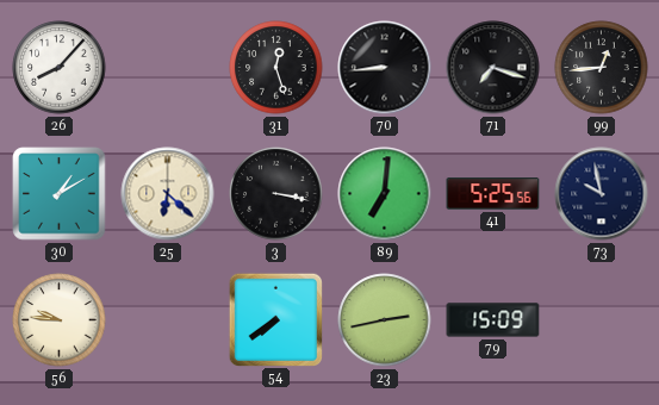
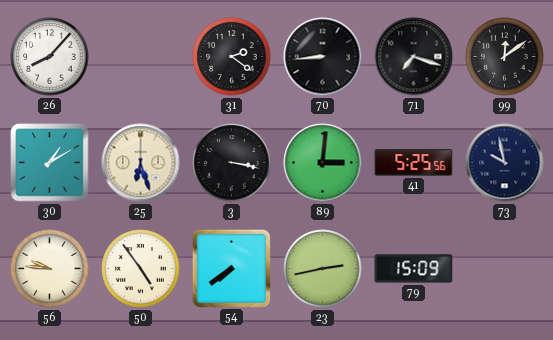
31: 12:27 -> 2:21 (232, 57)
99: 12:44 -> 12:09 (505, 57)
25: 6:22 -> 6:27 (141, 163)
89: 7:01 -> 3:01 (323, 163)
50: none -> 4:54 (141, 269)
